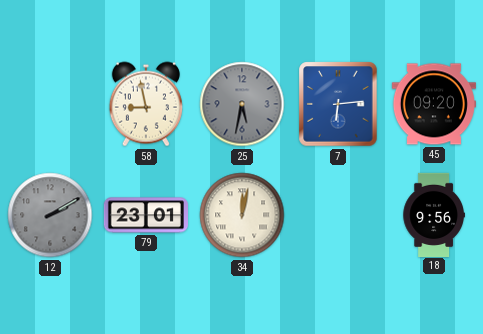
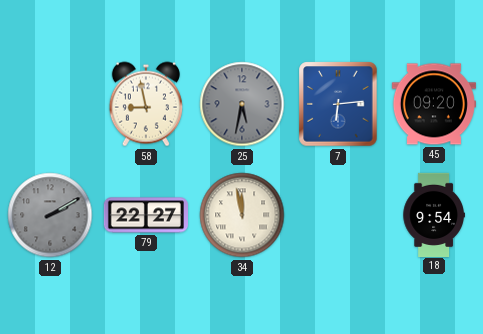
79: 23:01 -> 22:27 (146, 215)
34: 12:02 -> 11:58 (242, 215)
18: 9:56 -> 9:54 (434, 214)
